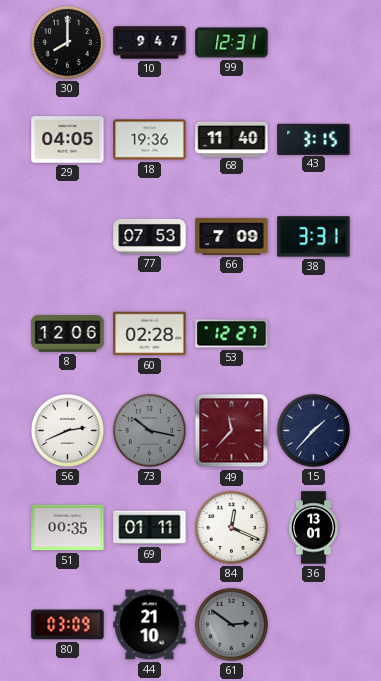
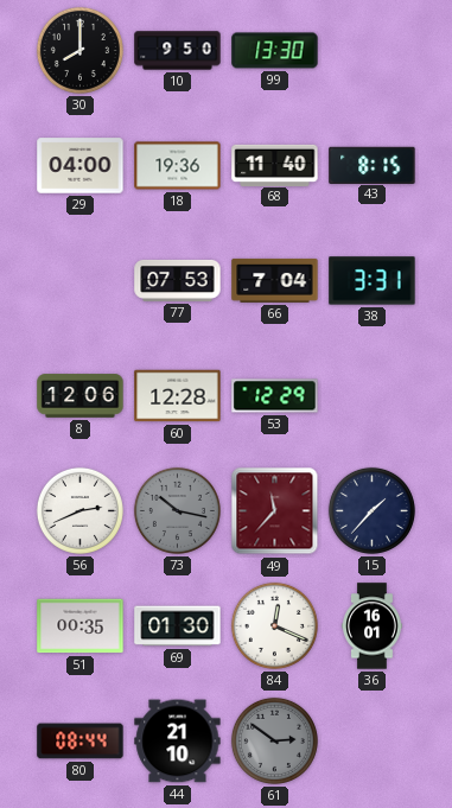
10: 9:47 -> 9:50 (178, 51)
99: 12:31 -> 13:30 (275, 51)
29: 04:05 -> 04:00 (81, 166)
43: 3:15 -> 8:15 (373, 165)
66: 7:09 -> 7:04 (275, 280)
60: 02:28 -> 12:28 (178, 396)
53: 12:27 -> 12:29 (275, 396)
69: 01:11 -> 01:30 (178, 626)
36: 13:01 -> 16:01 (373, 626)
80: 03:09 -> 08:44 (81, 742)
